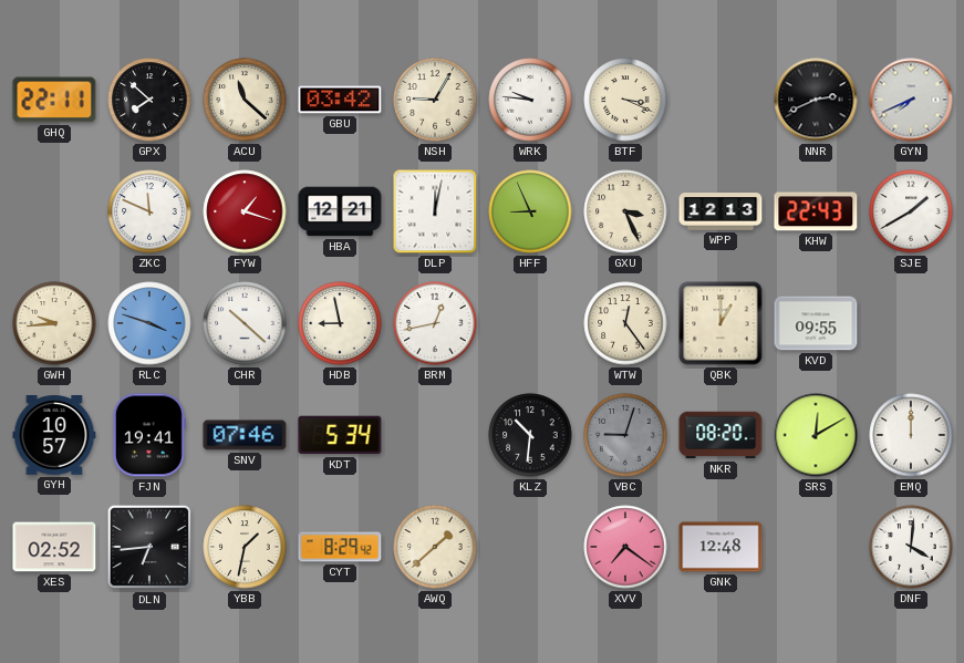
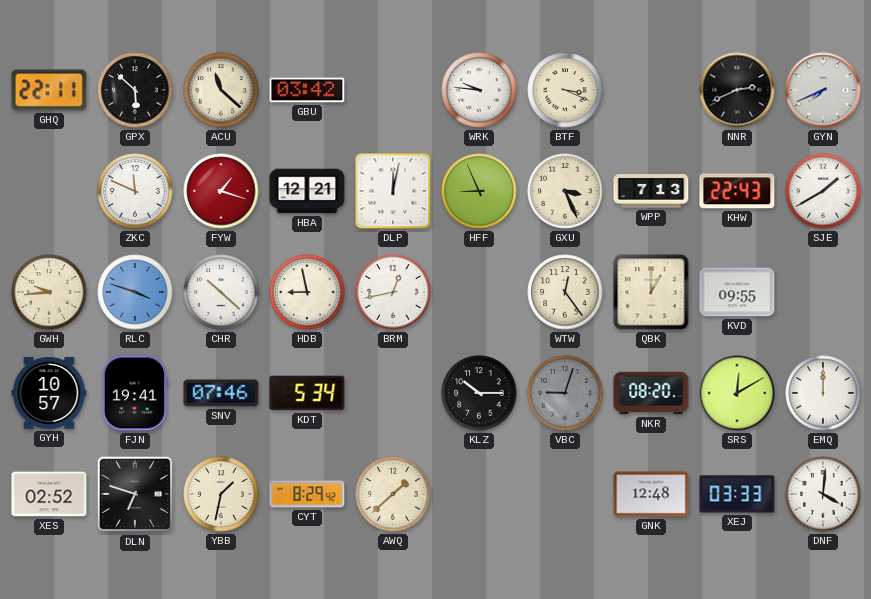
GPX: 7:52 -> 5:52 (135, 90)
NSH: 9:05 -> none (435, 100)
WPP: 12:13 -> 7:13 (651, 191)
KLZ: 10:31 -> 10:15 (479, 393)
DLN: 6:44 -> 6:48 (135, 494)
XVV: 7:21 -> none (625, 547)
XEJ: none -> 03:33 (737, 494)
